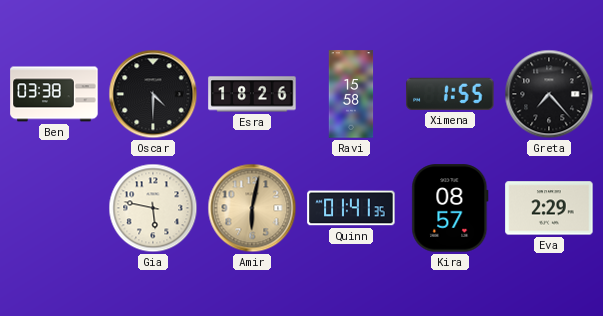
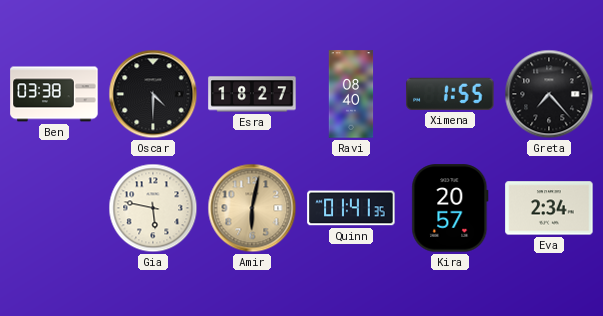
Esra: 18:26 -> 18:27 (252, 94)
Ravi: 15:58 -> 08:40 (351, 94)
Kira: 08:57 -> 20:57 (450, 208)
Eva: 2:29 -> 2:34 (549, 208)
